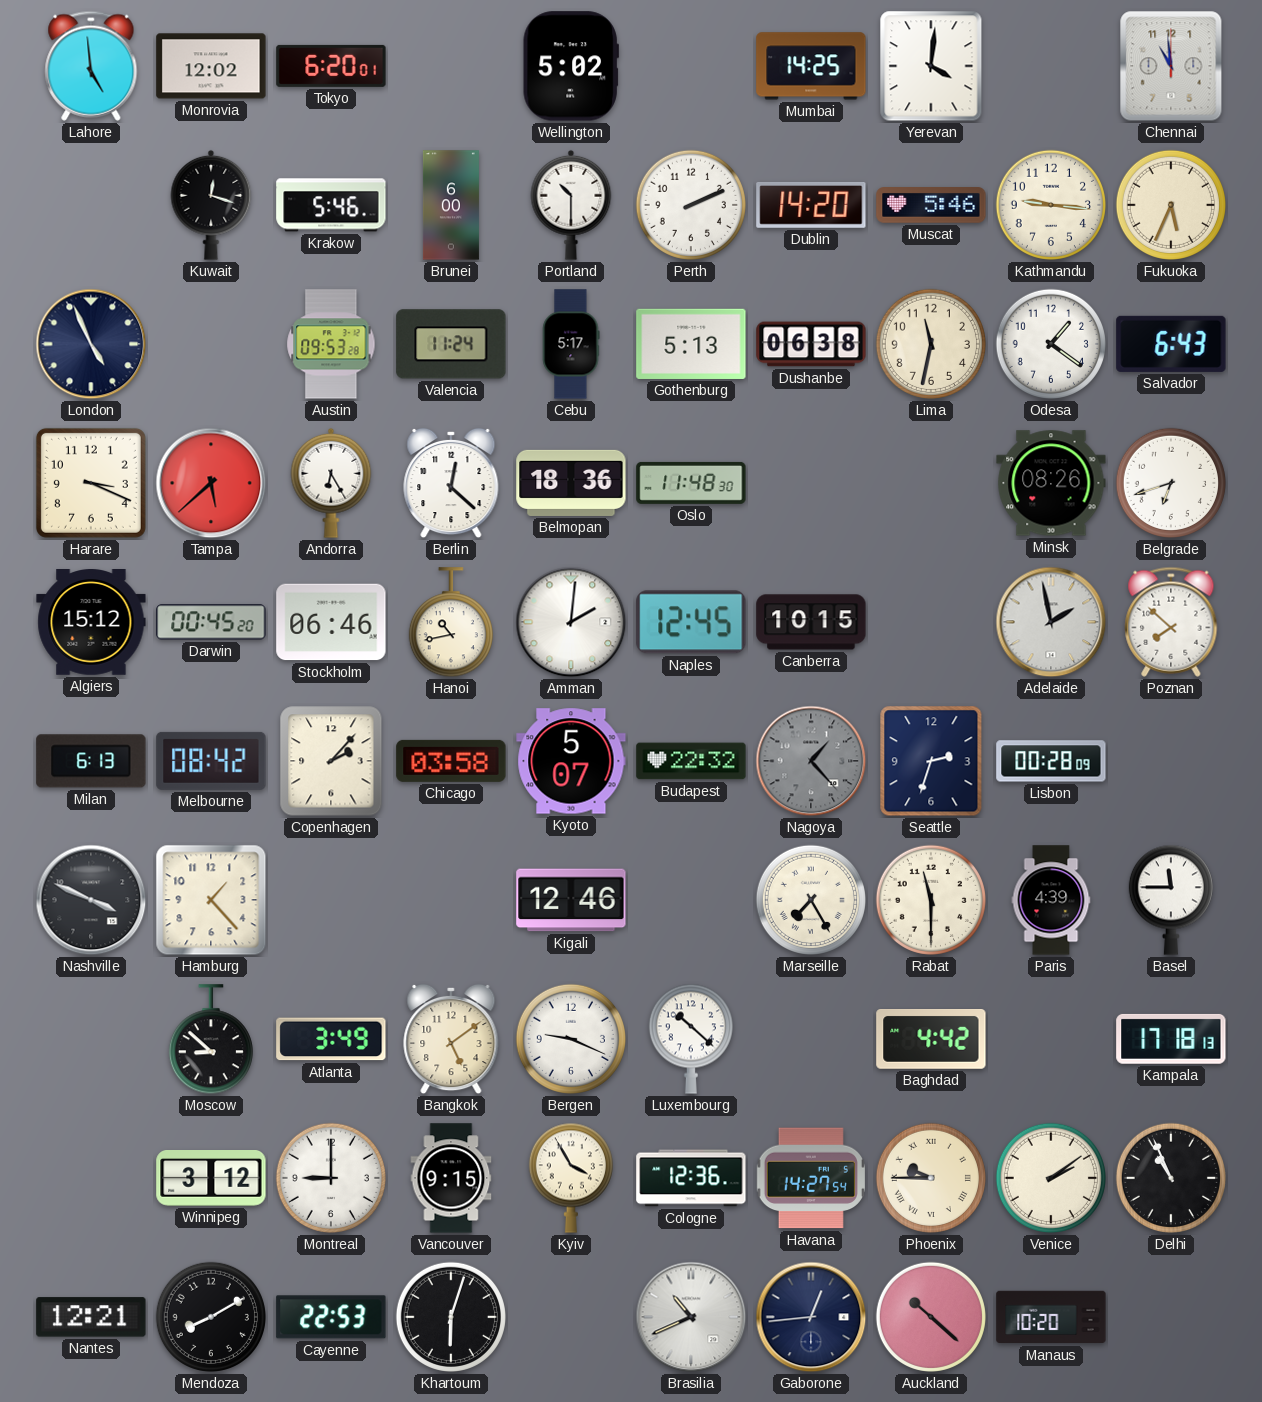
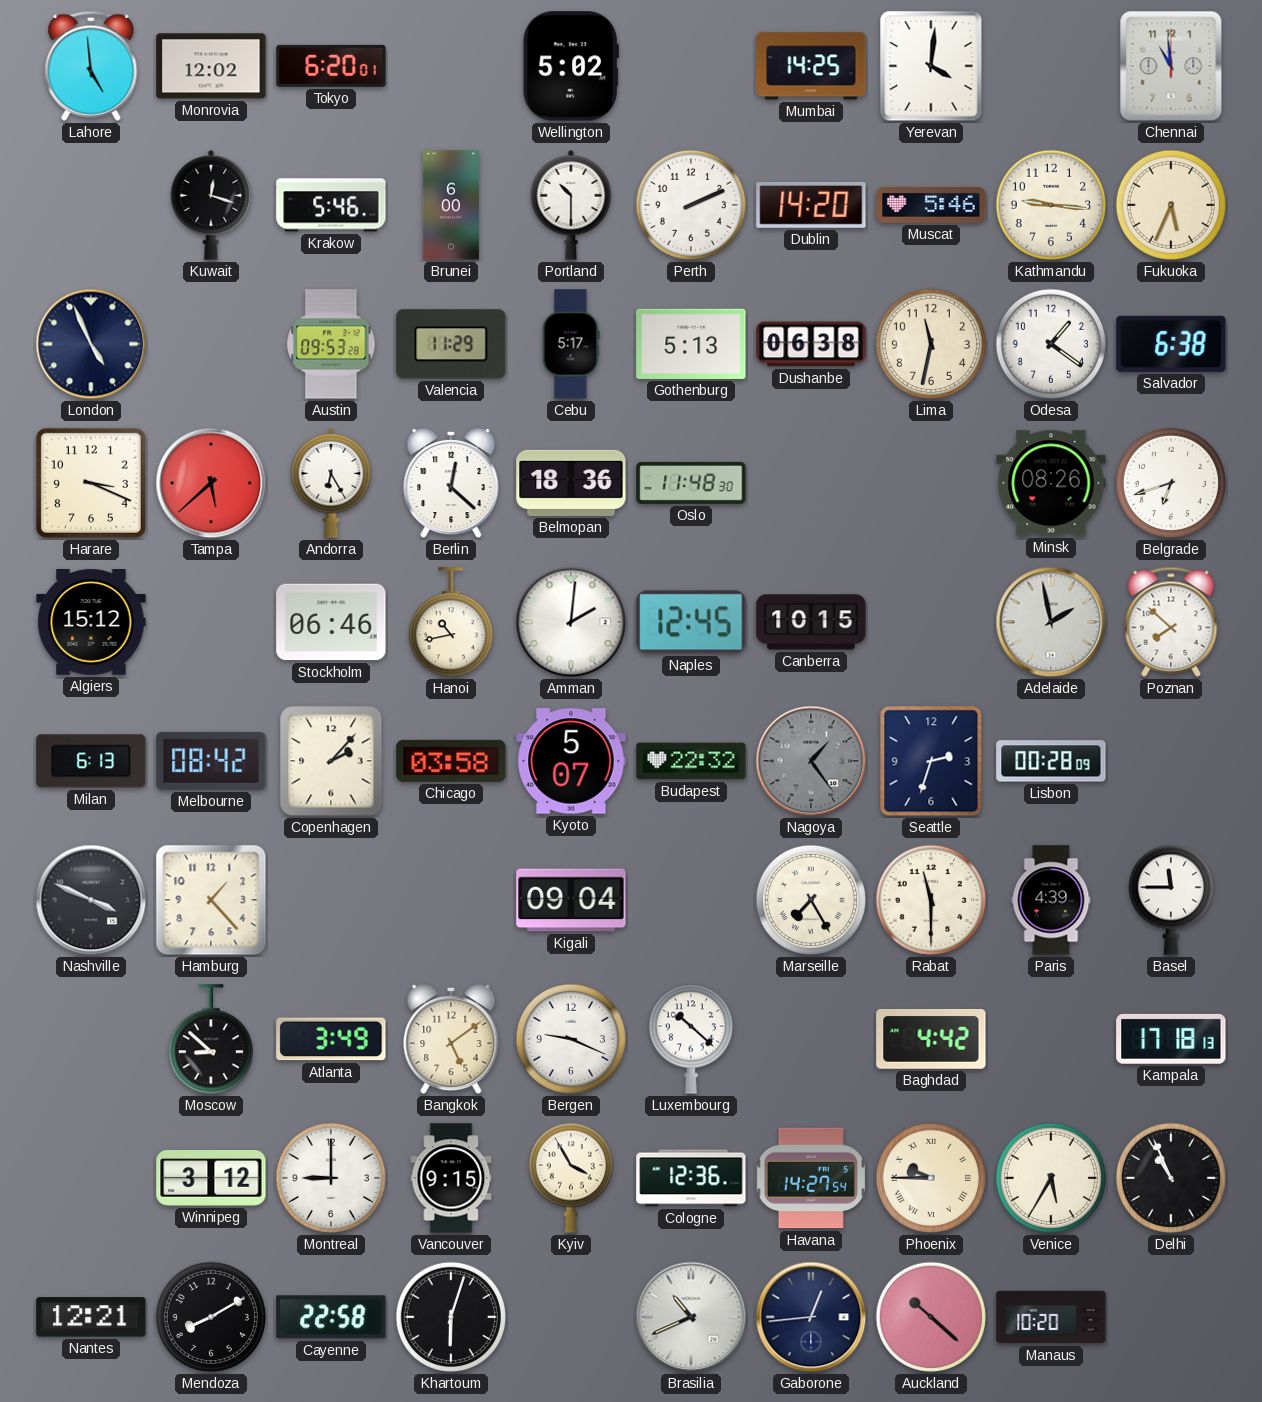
Valencia: 11:24 -> 11:29 (451, 344)
Salvador: 6:43 -> 6:38 (1171, 344)
Darwin: 00:45 -> none (211, 622)
Nagoya: 1:23 -> 1:24 (811, 761)
Kigali: 12:46 -> 09:04 (571, 900)
Venice: 2:09 -> 5:35 (1051, 1178)
Cayenne: 22:53 -> 22:58 (331, 1317)
